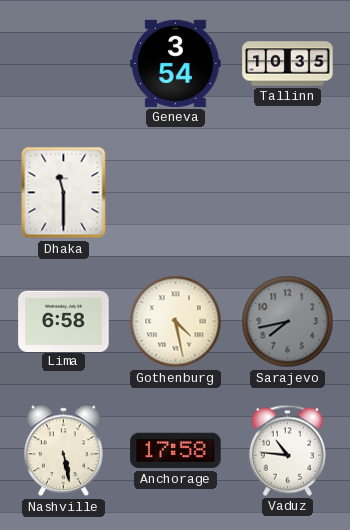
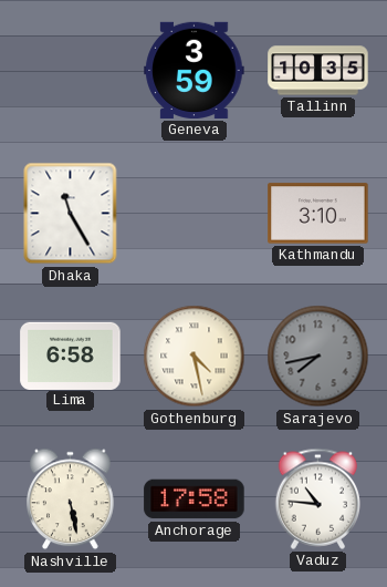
Geneva: 3:54 -> 3:59 (195, 70)
Dhaka: 11:30 -> 11:25 (71, 214)
Kathmandu: none -> 3:10 (318, 214)
